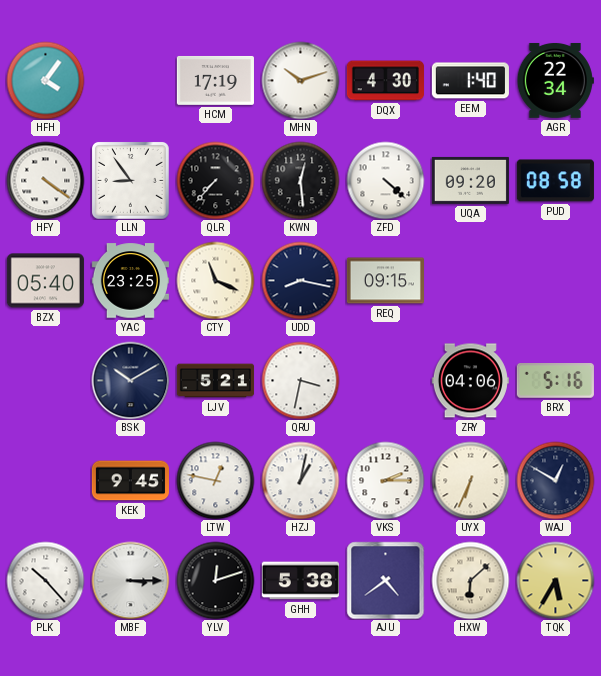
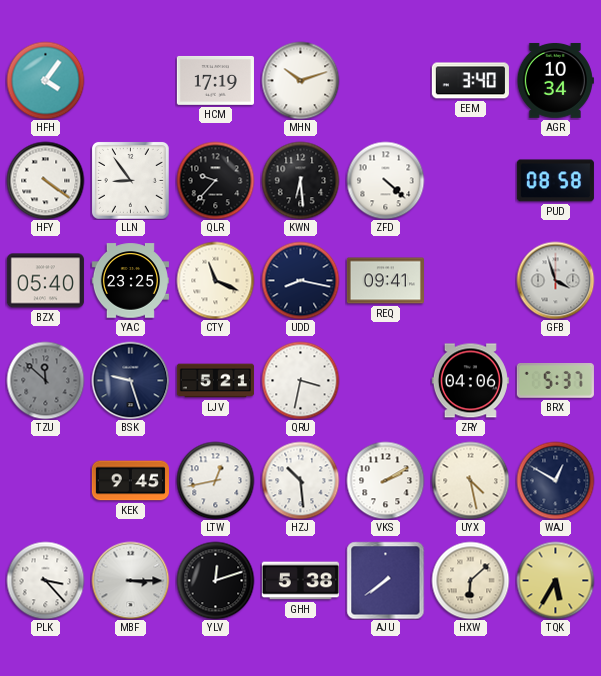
DQX: 4:30 -> none (385, 81)
EEM: 1:40 -> 3:40 (470, 81)
AGR: 22:34 -> 10:34 (555, 80)
QLR: 7:37 -> 9:37 (215, 180)
KWN: 12:29 -> 6:29 (300, 180)
UQA: 09:20 -> none (470, 180)
REQ: 09:15 -> 09:41 (385, 281)
GFB: none -> 3:57 (555, 280)
TZU: none -> 11:52 (45, 380)
BSK: 10:10 -> 9:27 (130, 380)
BRX: 5:16 -> 5:37 (555, 381)
LTW: 12:47 -> 12:43 (215, 480)
HZJ: 1:02 -> 10:29 (300, 480)
VKS: 2:15 -> 2:10 (385, 480)
UYX: 6:34 -> 4:28 (470, 480)
PLK: 10:23 -> 3:23 (45, 580)
AJU: 4:39 -> 7:39 (385, 580)
